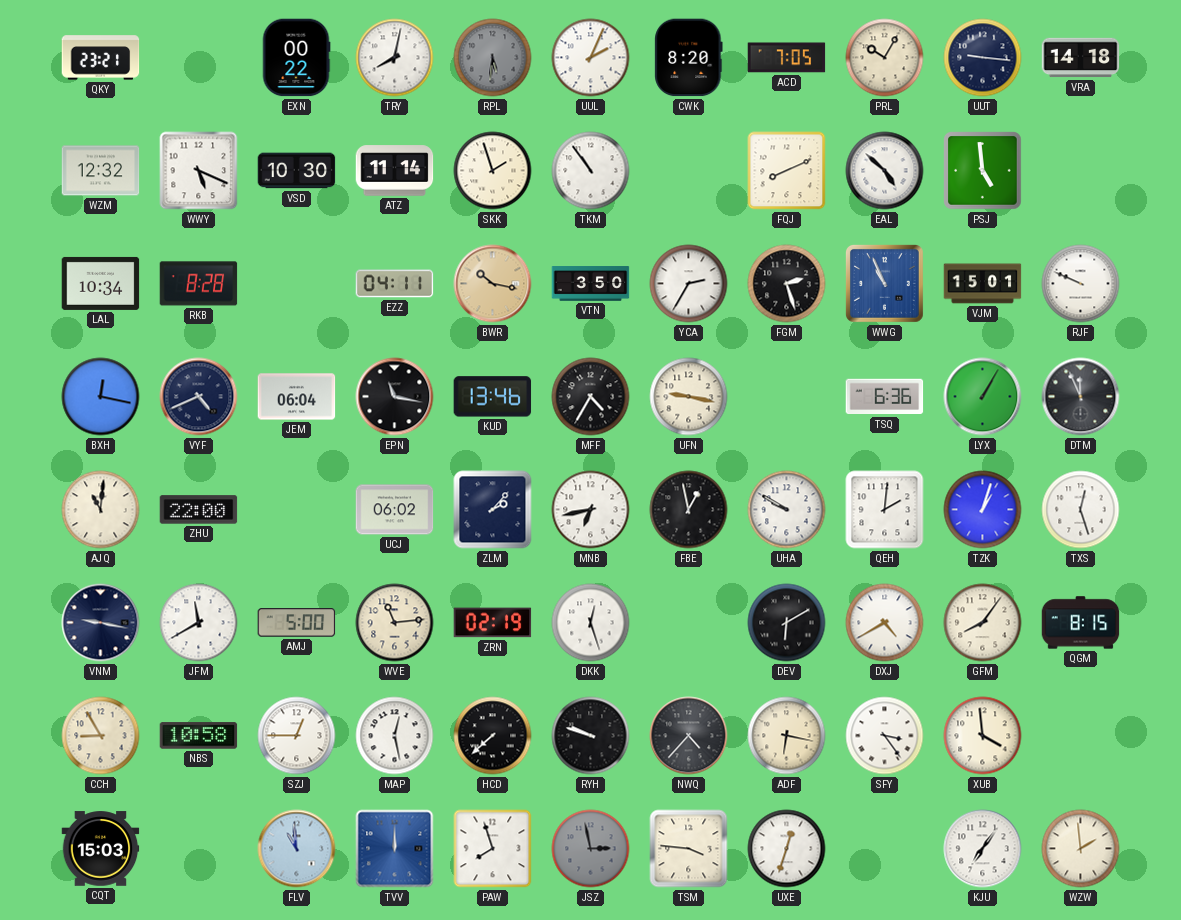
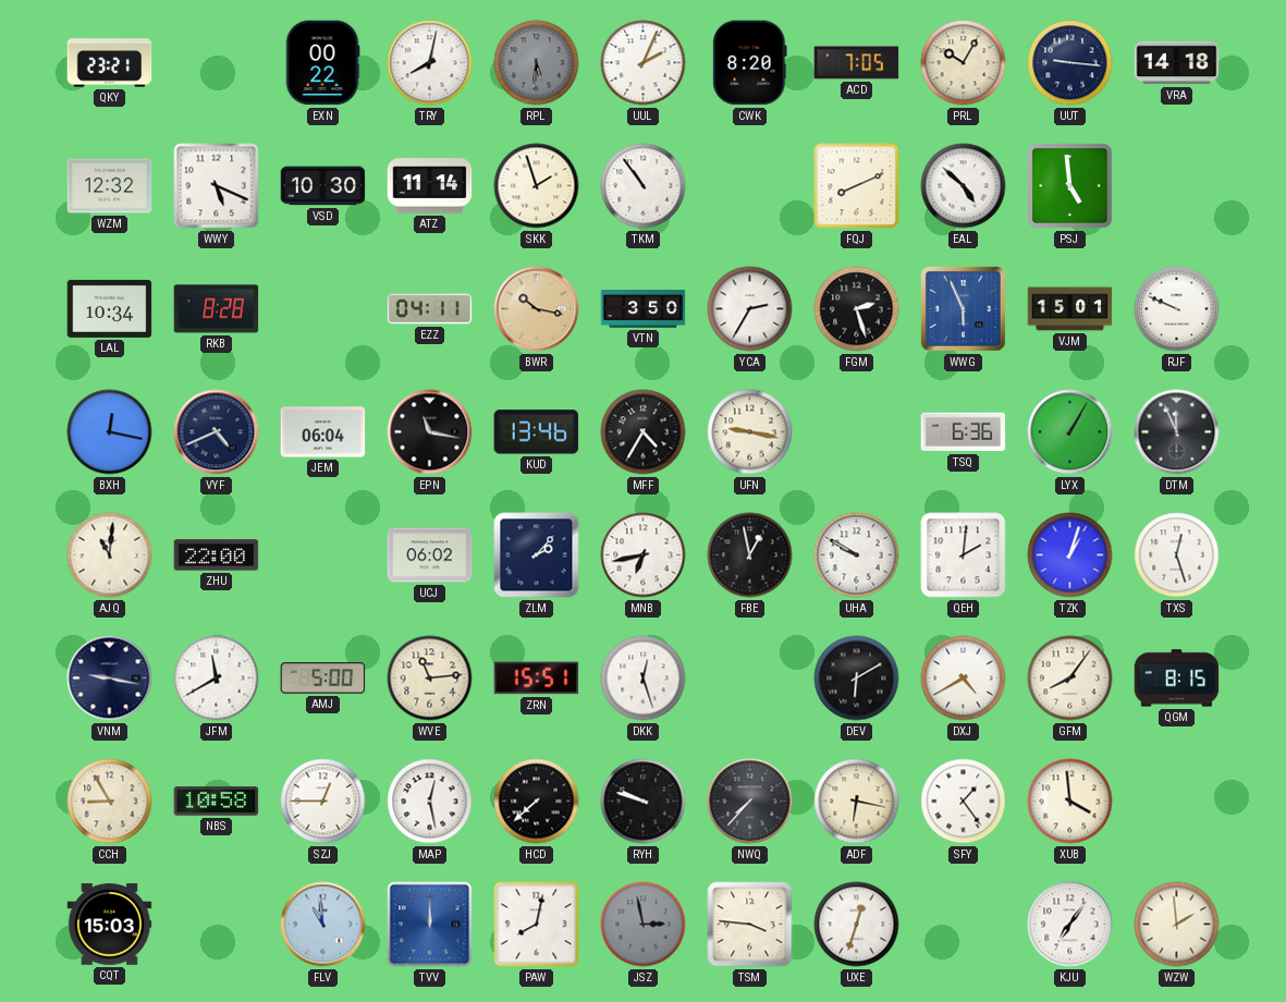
WWG: 10:56 -> 5:56 (963, 308)
ZRN: 02:19 -> 15:51 (537, 679)
NWQ: 4:37 -> 7:37 (750, 802)
SFY: 3:24 -> 1:24 (964, 802)
PAW: 7:57 -> 8:02 (537, 925)
